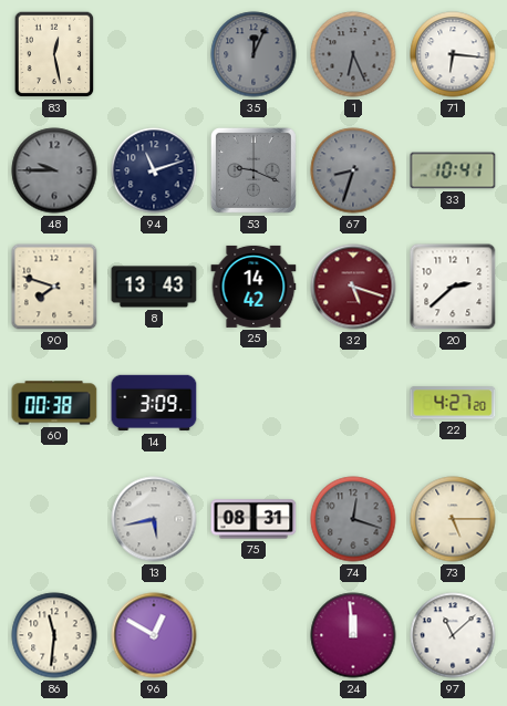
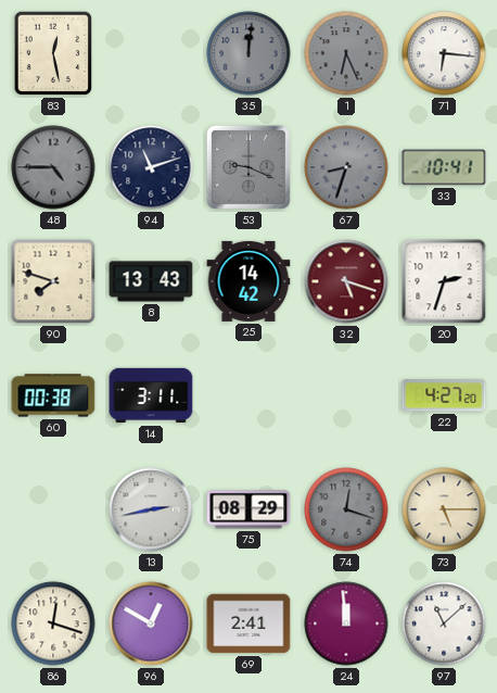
35: 12:04 -> 12:01 (248, 53)
48: 9:45 -> 4:45 (53, 167)
20: 2:38 -> 2:33 (444, 281)
14: 3:09 -> 3:11 (151, 395)
13: 5:43 -> 2:43 (151, 509)
75: 08:31 -> 08:29 (248, 509)
86: 11:31 -> 12:18 (53, 623)
69: none -> 2:41 (248, 623)
